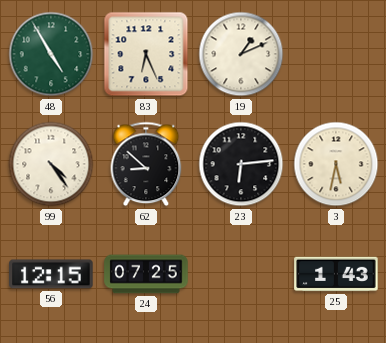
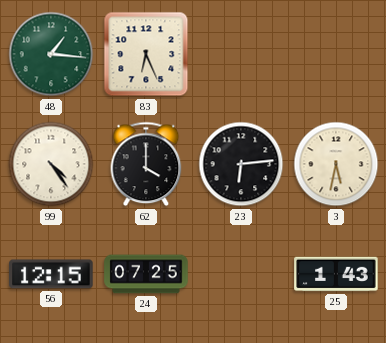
48: 4:55 -> 1:16 (51, 54)
19: 1:11 -> none (241, 54)
62: 8:52 -> 4:00 (146, 164)
